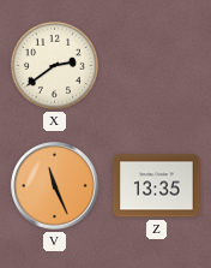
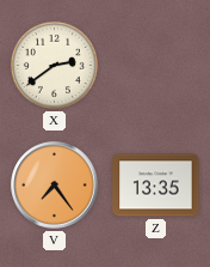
V: 11:26 -> 7:24 (55, 186)
